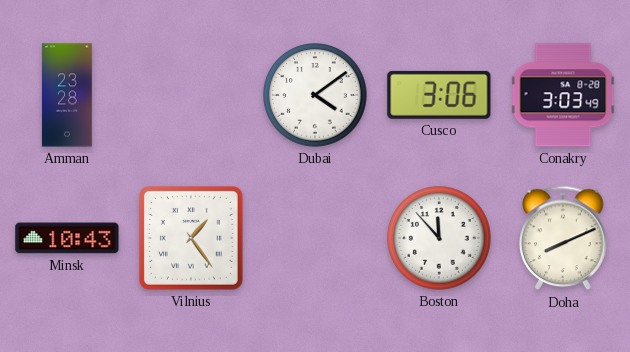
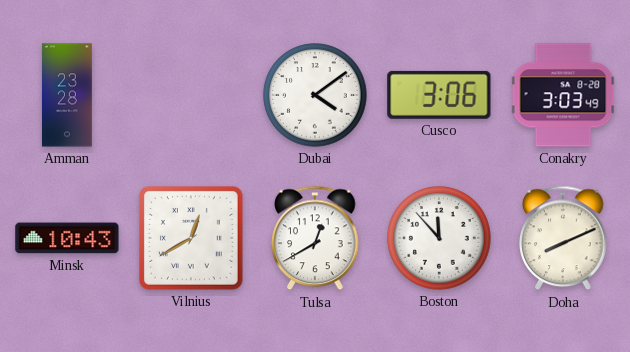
Vilnius: 1:24 -> 12:40 (192, 239)
Tulsa: none -> 12:40 (315, 238)
